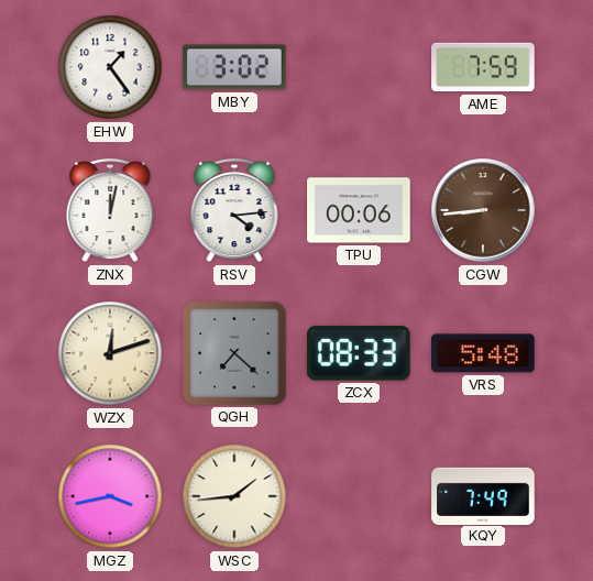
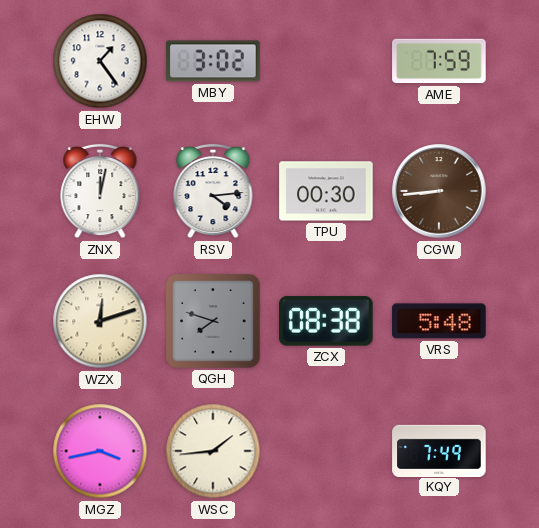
TPU: 00:06 -> 00:30 (326, 191)
QGH: 7:22 -> 7:48 (213, 321)
ZCX: 08:33 -> 08:38 (327, 321)
